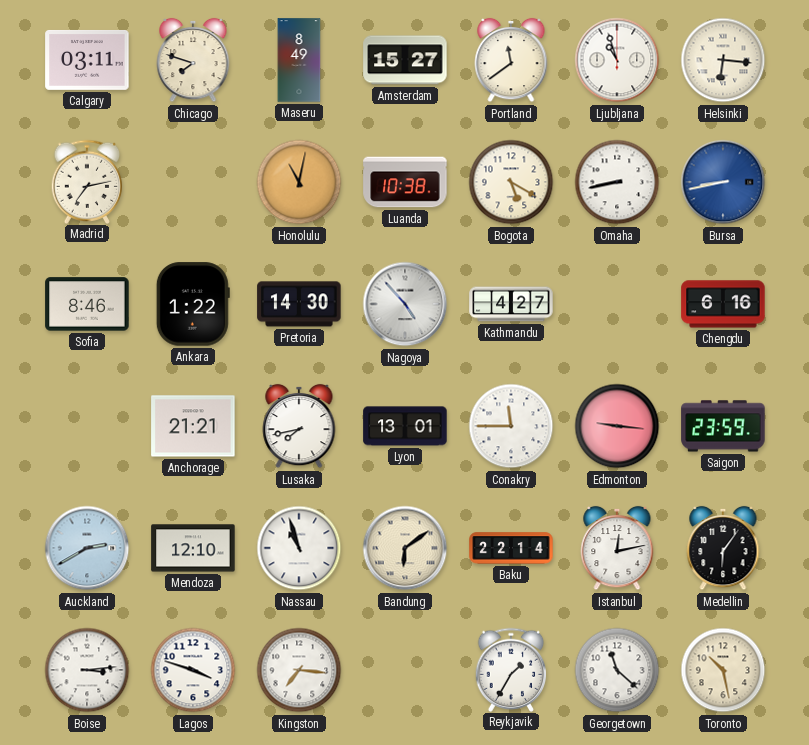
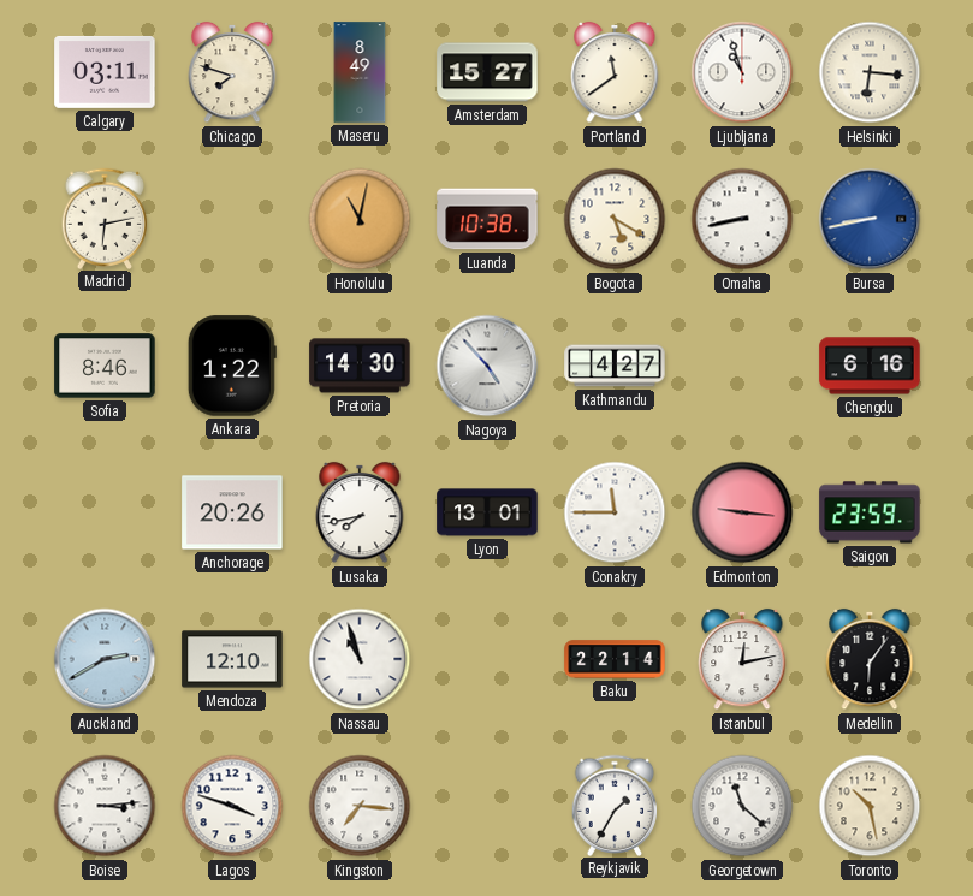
Madrid: 7:13 -> 6:13 (105, 218)
Anchorage: 21:21 -> 20:26 (232, 512)
Bandung: 6:09 -> none (405, 548)
